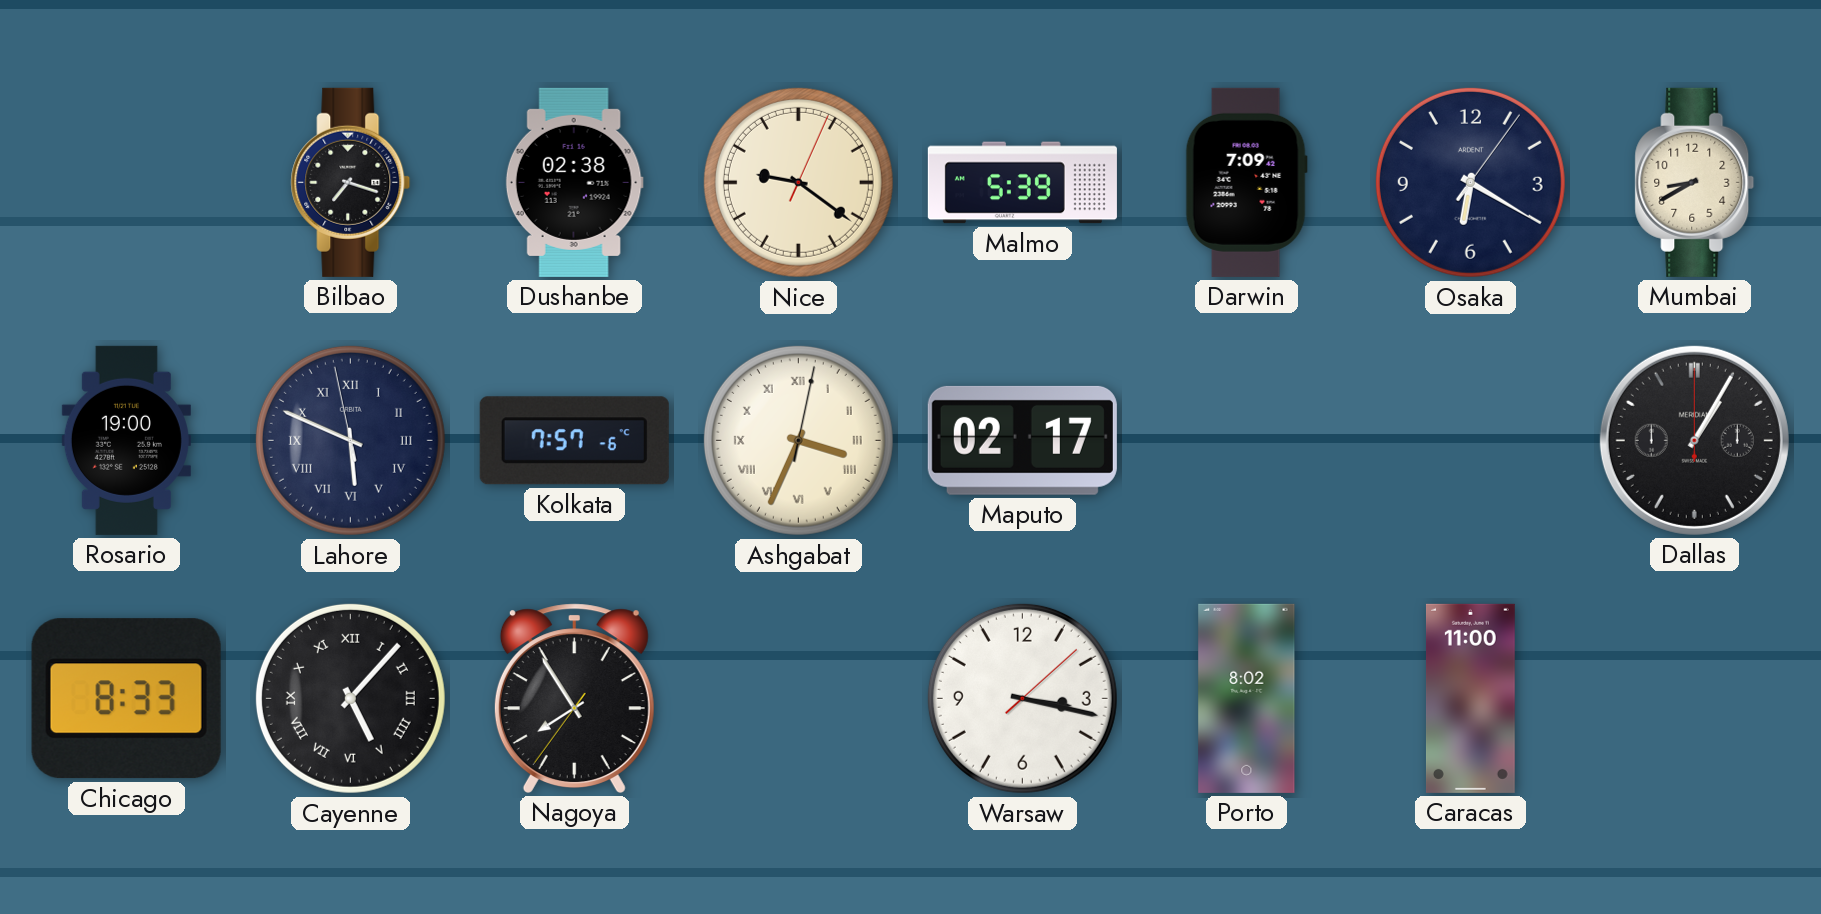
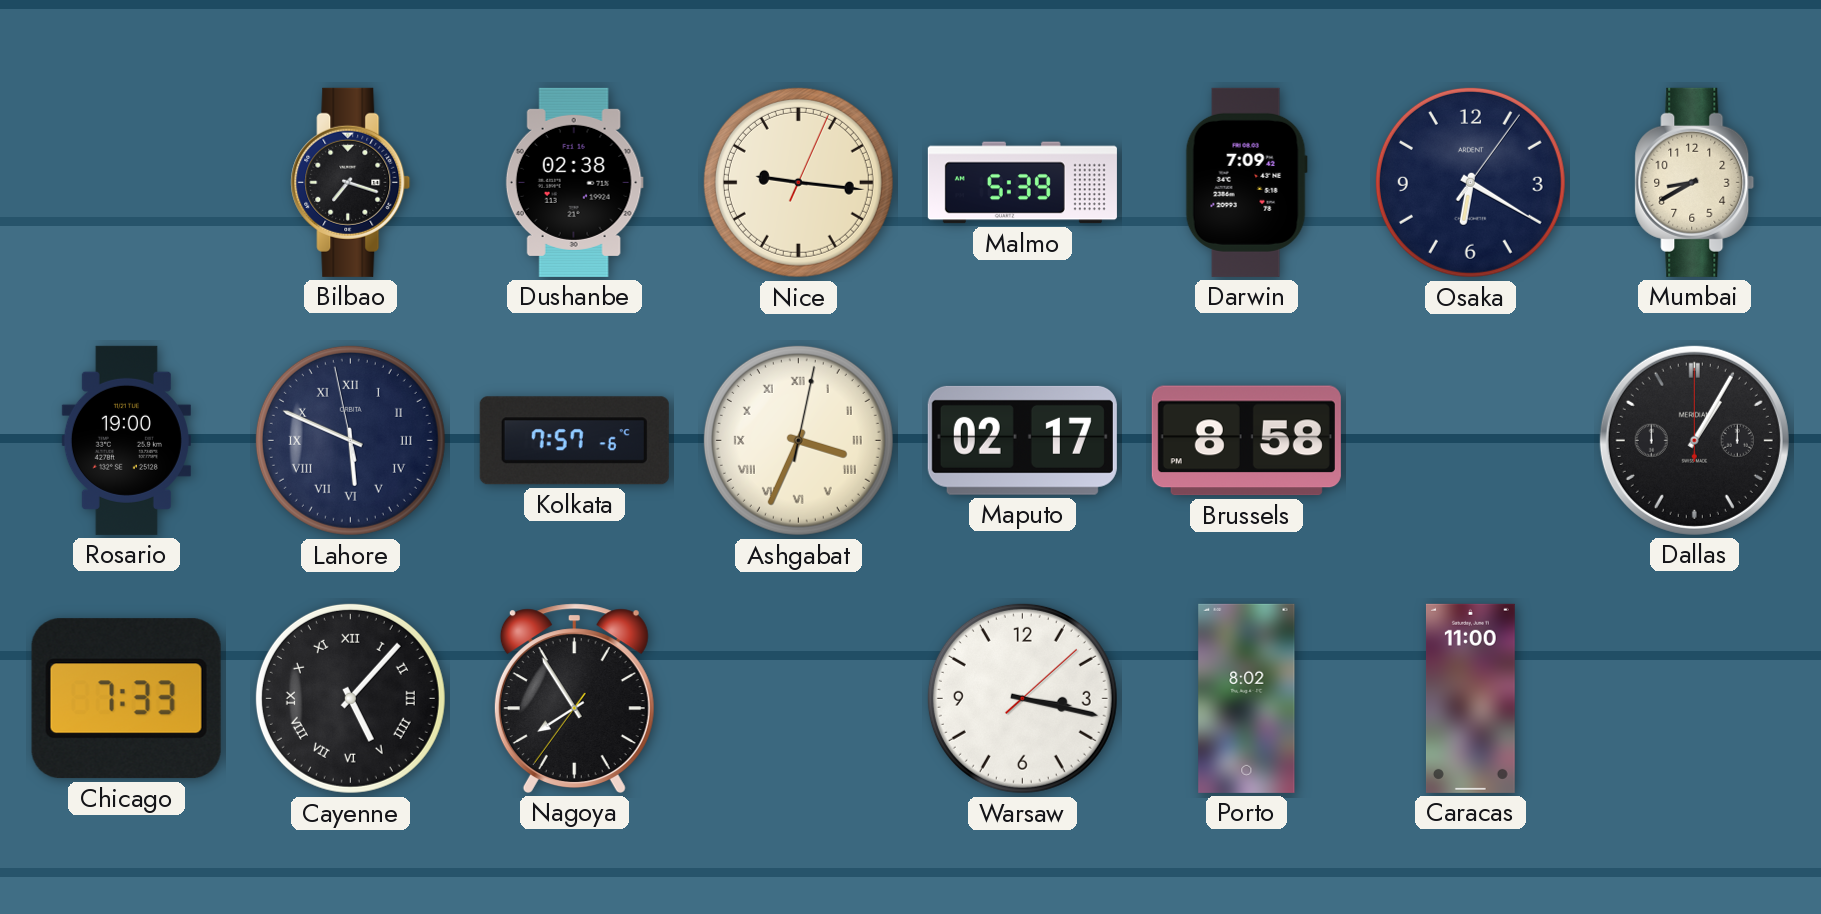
Nice: 9:21 -> 9:16 (798, 182)
Brussels: none -> 8:58 (1246, 441)
Chicago: 8:33 -> 7:33 (126, 699)
